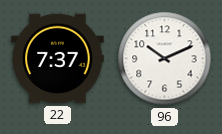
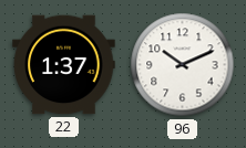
22: 7:37 -> 1:37 (64, 65)
